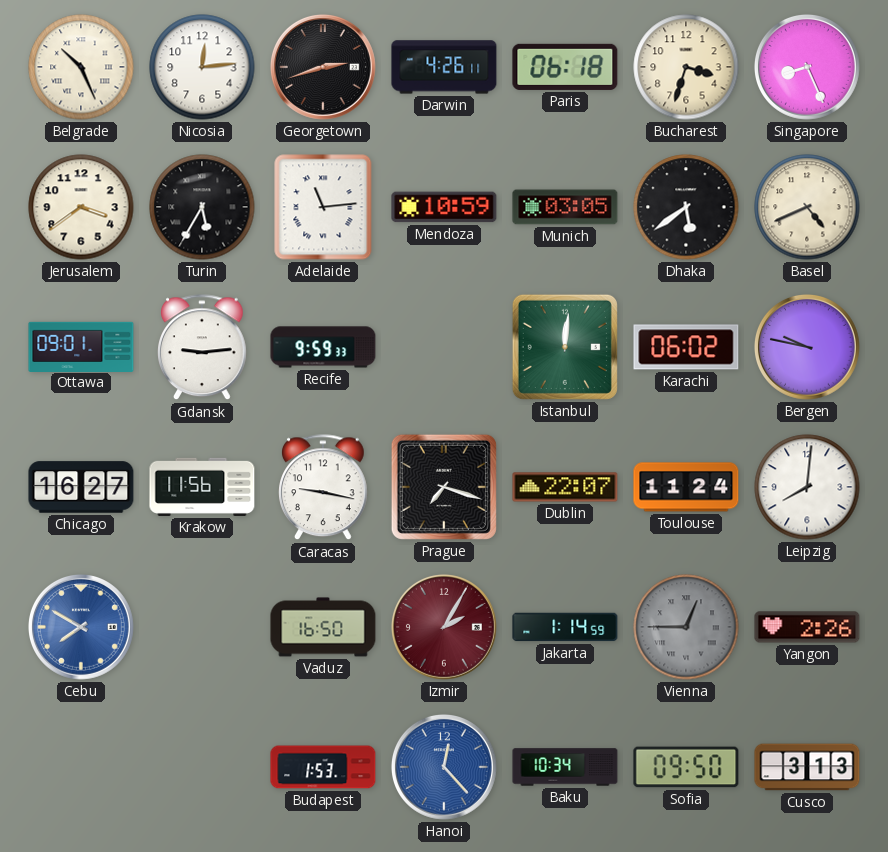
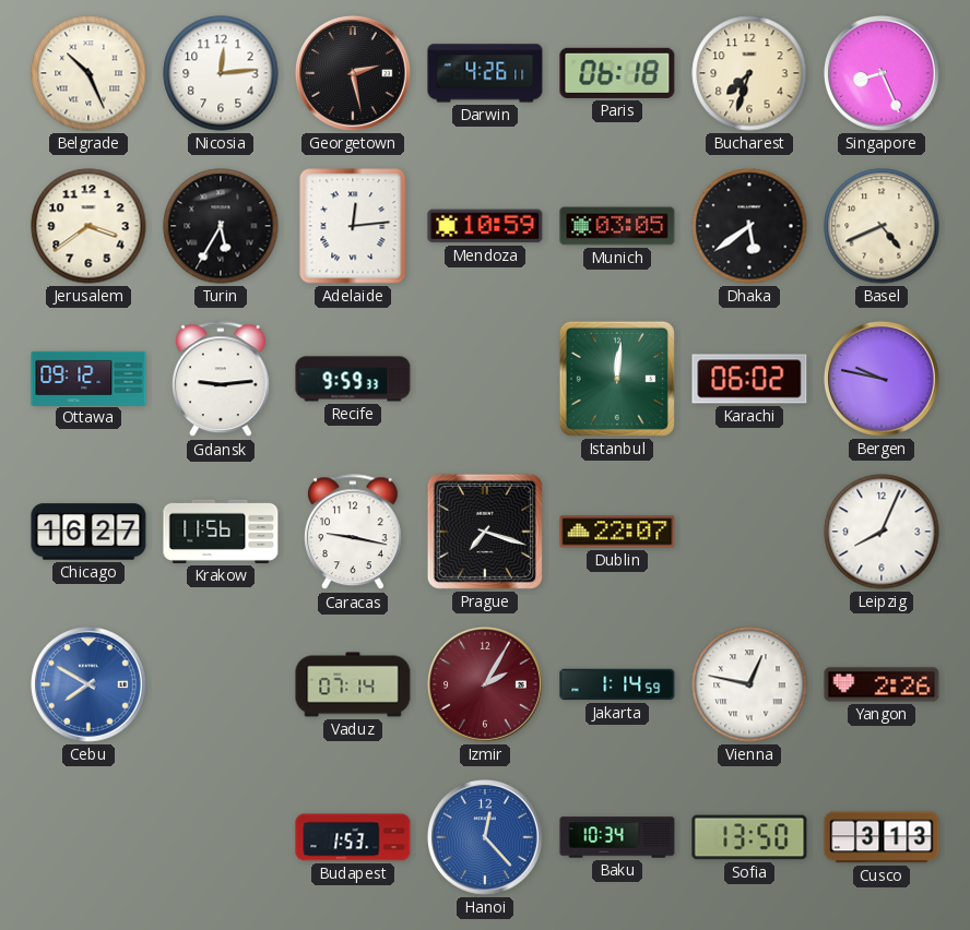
Georgetown: 2:42 -> 2:28 (353, 73)
Bucharest: 3:33 -> 7:33 (749, 73)
Adelaide: 11:14 -> 12:14 (353, 226)
Ottawa: 09:01 -> 09:12 (88, 378)
Toulouse: 11:24 -> none (686, 487)
Leipzig: 8:01 -> 8:04 (882, 532)
Vaduz: 16:50 -> 07:14 (353, 684)
Vienna: 12:45 -> 12:47 (749, 684)
Vienna dial: grey -> white (749, 684)
Sofia: 09:50 -> 13:50 (749, 837)
